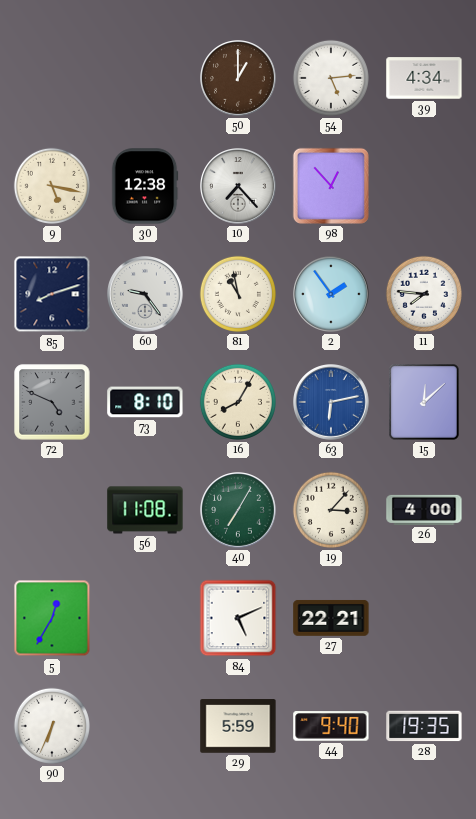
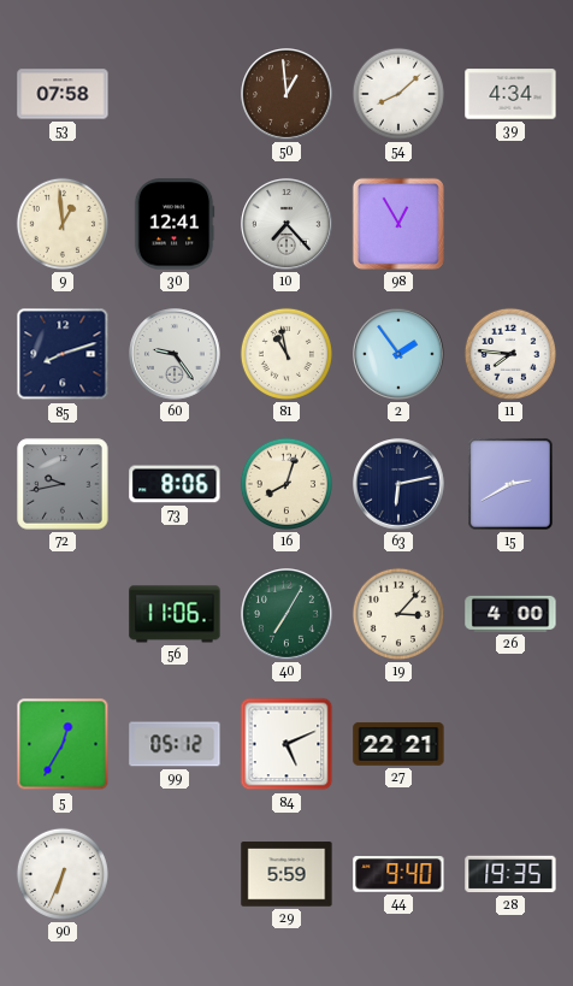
53: none -> 07:58 (63, 94)
50: 1:00 -> 12:59 (286, 94)
54: 5:14 -> 8:08 (398, 94)
9: 5:17 -> 12:59 (63, 224)
30: 12:38 -> 12:41 (175, 224)
98: 12:53 -> 12:55 (398, 224)
72: 4:49 -> 9:43 (63, 484)
73: 8:10 -> 8:06 (175, 484)
16: 8:05 -> 8:03 (286, 484)
63 dial: blue -> navy (398, 484)
15: 12:08 -> 2:40 (510, 484)
56: 11:08 -> 11:06 (175, 614)
99: none -> 05:12 (175, 744)
